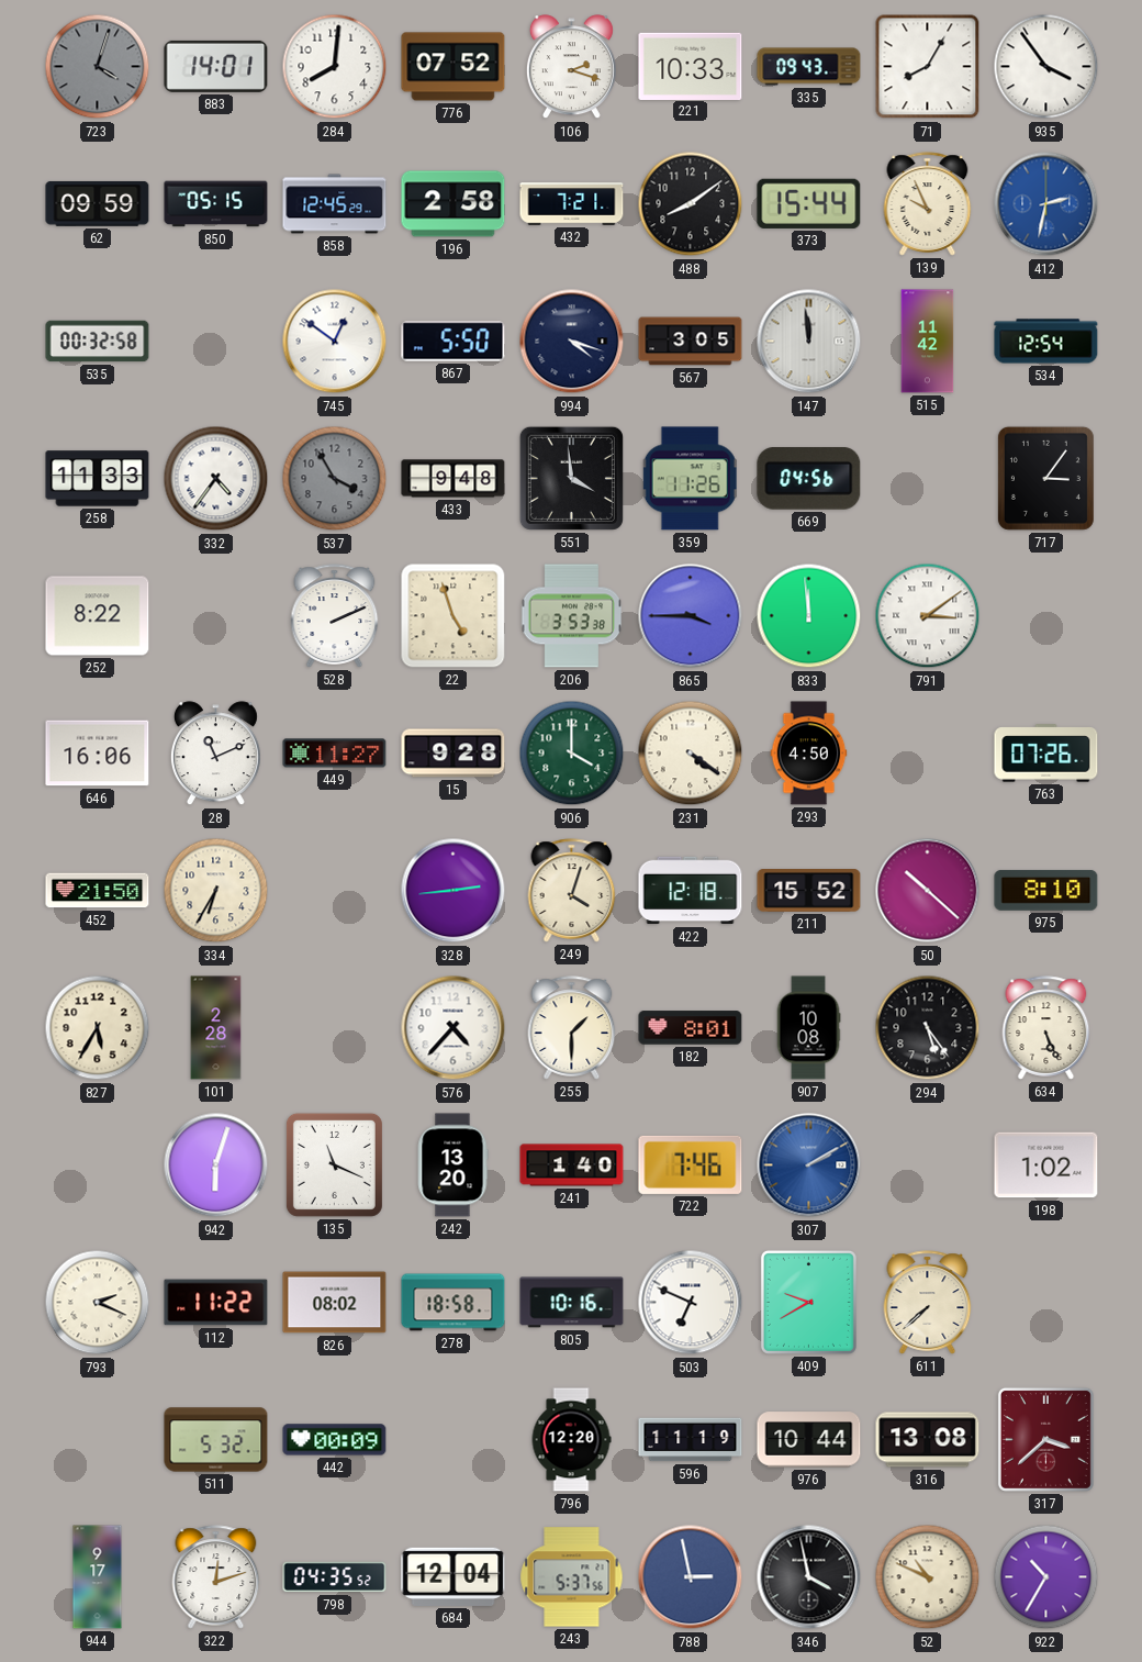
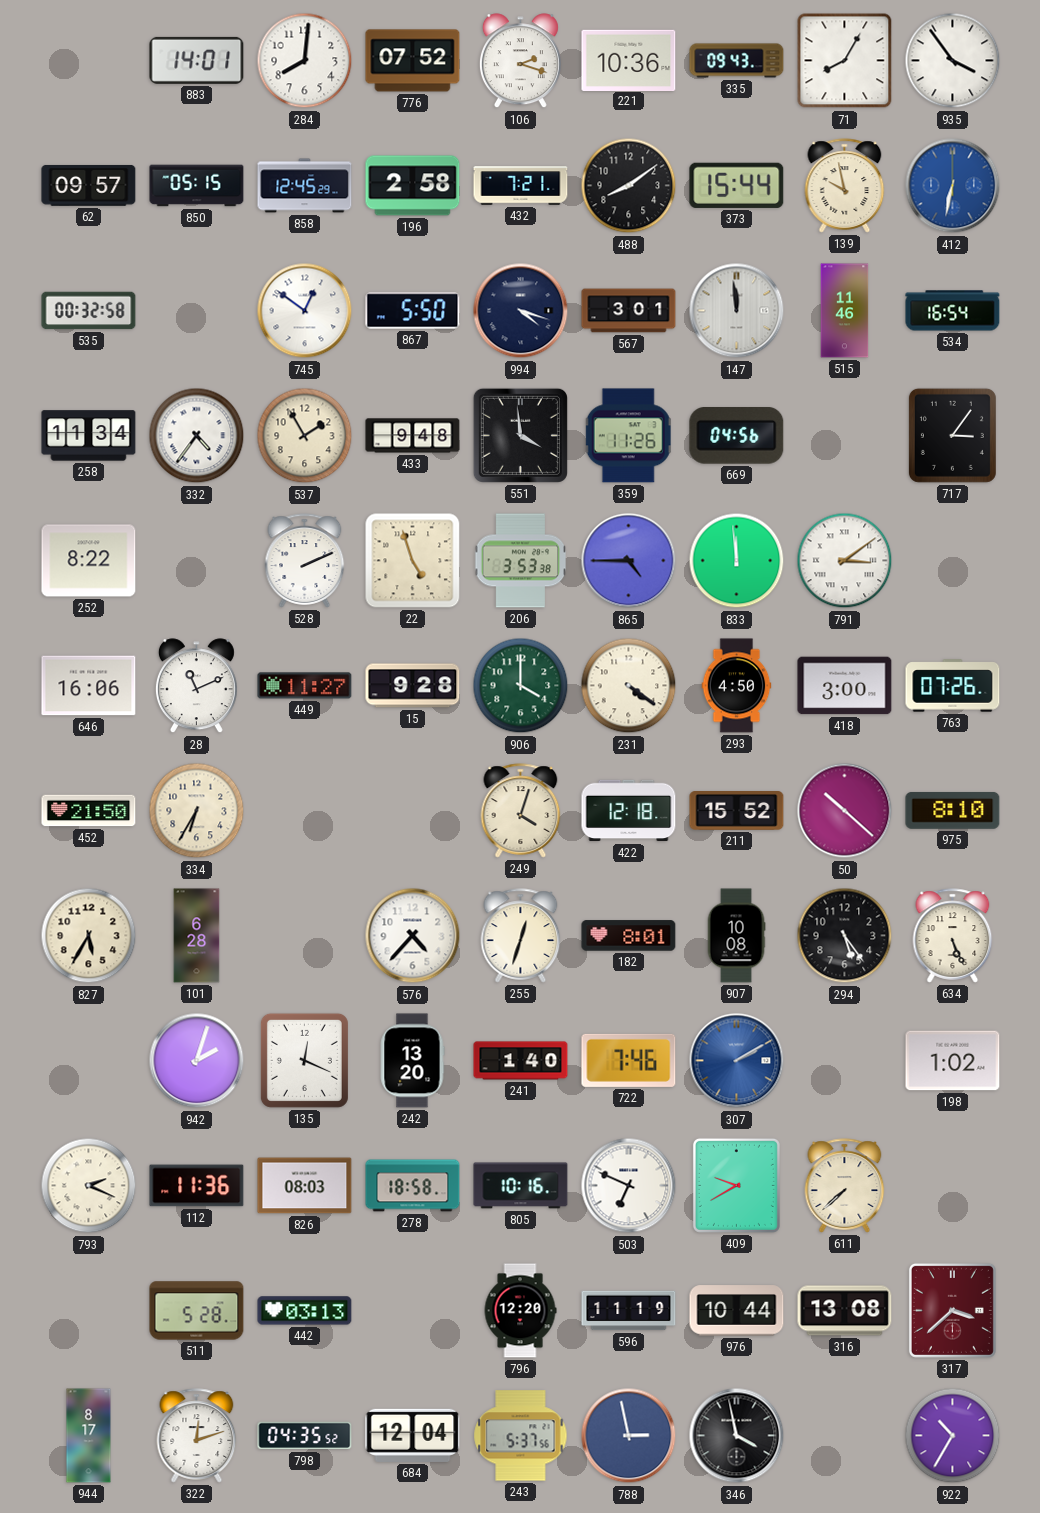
723: 4:03 -> none (98, 67)
221: 10:33 -> 10:36 (629, 60)
62: 09:59 -> 09:57 (89, 186)
139: 9:56 -> 9:58 (845, 186)
412: 2:32 -> 6:32 (953, 186)
567: 3:05 -> 3:01 (629, 311)
515: 11:42 -> 11:46 (845, 311)
534: 12:54 -> 16:54 (953, 311)
258: 11:33 -> 11:34 (89, 436)
537: 3:55 -> 1:55 (305, 436)
537 dial: grey -> cream (305, 436)
865: 3:45 -> 4:45 (629, 561)
418: none -> 3:00 (845, 686)
328: 2:44 -> none (454, 891)
101: 2:28 -> 6:28 (197, 936)
255: 1:30 -> 12:33 (521, 936)
942: 6:03 -> 2:03 (197, 1061)
135: 11:19 -> 12:19 (304, 1060)
112: 11:22 -> 11:36 (197, 1186)
826: 08:02 -> 08:03 (305, 1186)
511: 5:32 -> 5:28 (197, 1311)
442: 00:09 -> 03:13 (305, 1311)
944: 9:17 -> 8:17 (89, 1436)
52: 10:49 -> none (928, 1577)
